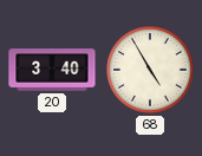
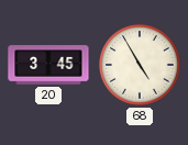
20: 3:40 -> 3:45 (48, 65)
